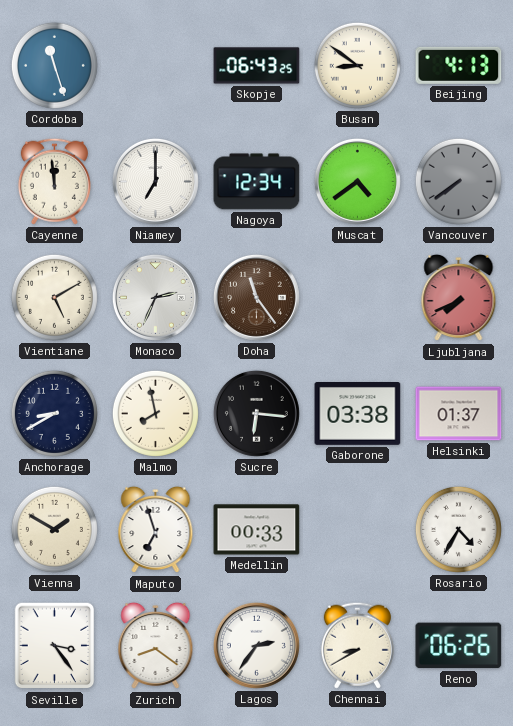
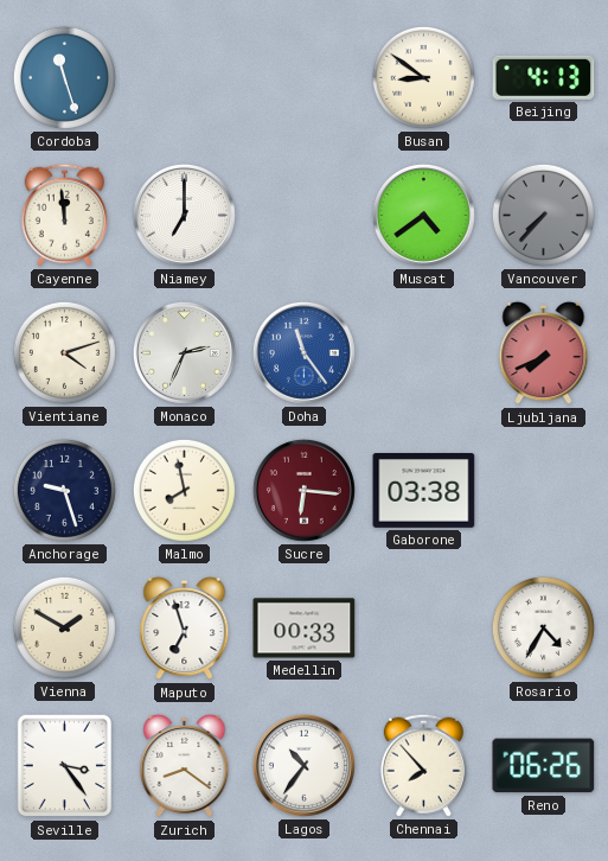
Skopje: 06:43 -> none (257, 66)
Nagoya: 12:34 -> none (257, 182)
Vancouver: 7:39 -> 7:37 (543, 215)
Vientiane: 5:10 -> 4:12 (64, 352)
Doha dial: brown -> blue (303, 352)
Anchorage: 8:40 -> 9:27 (64, 490)
Sucre dial: black -> burgundy (303, 490)
Helsinki: 01:37 -> none (459, 414)
Lagos: 2:36 -> 10:36 (303, 765)
Chennai: 8:40 -> 7:53 (423, 765)
